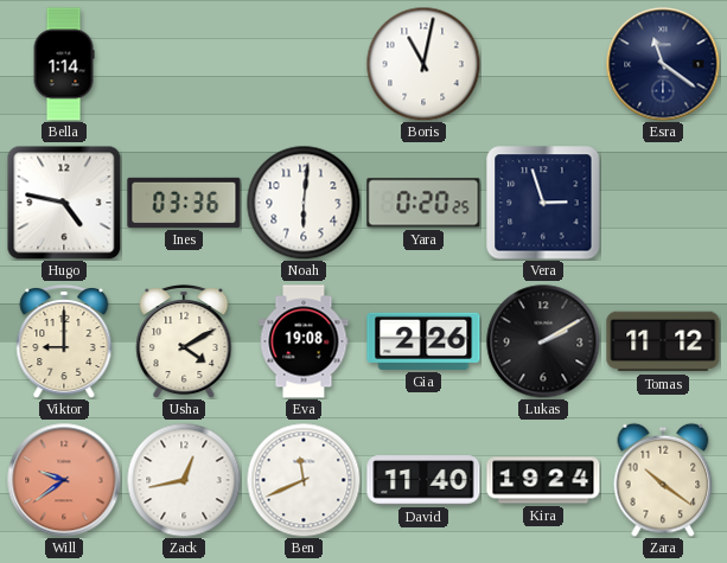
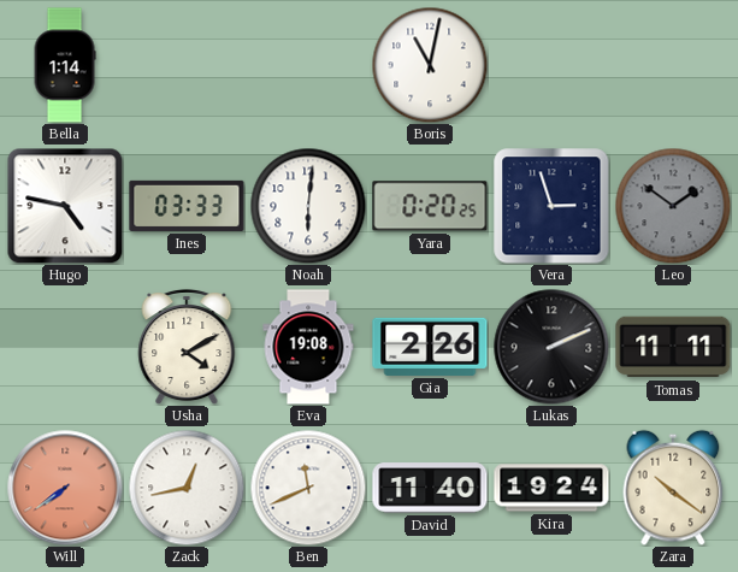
Esra: 11:21 -> none (663, 64)
Ines: 03:36 -> 03:33 (187, 206)
Leo: none -> 1:51 (673, 206)
Viktor: 9:00 -> none (64, 341)
Lukas: 2:10 -> 2:11 (551, 347)
Tomas: 11:12 -> 11:11 (673, 347)
Will: 9:39 -> 7:39 (65, 488)
